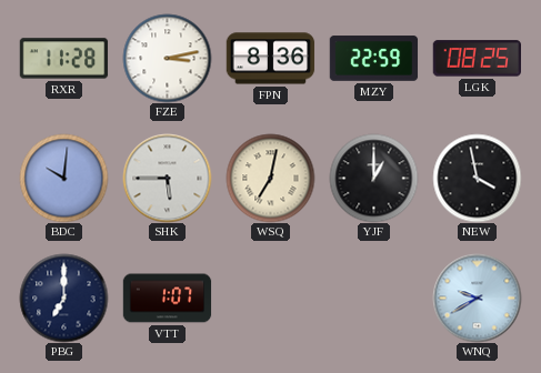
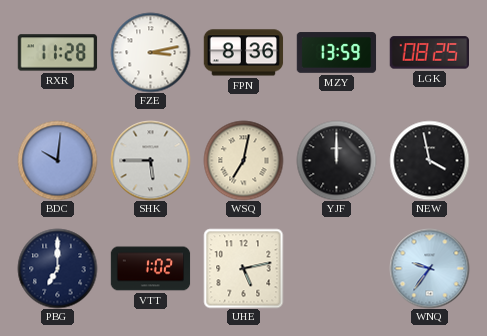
MZY: 22:59 -> 13:59 (336, 53)
YJF: 1:00 -> 12:00 (336, 160)
VTT: 1:07 -> 1:02 (150, 269)
UHE: none -> 5:13 (243, 268)
WNQ: 9:40 -> 9:36 (429, 268)
